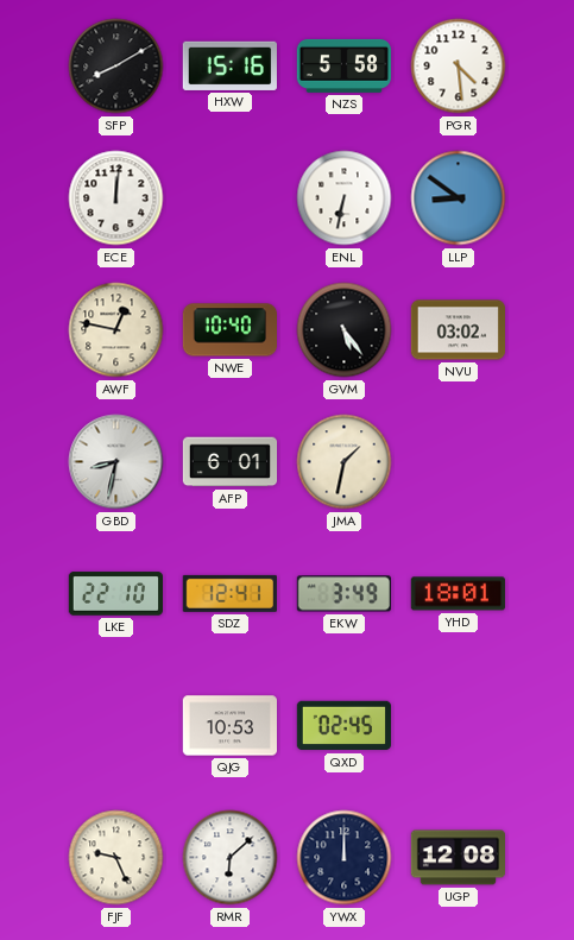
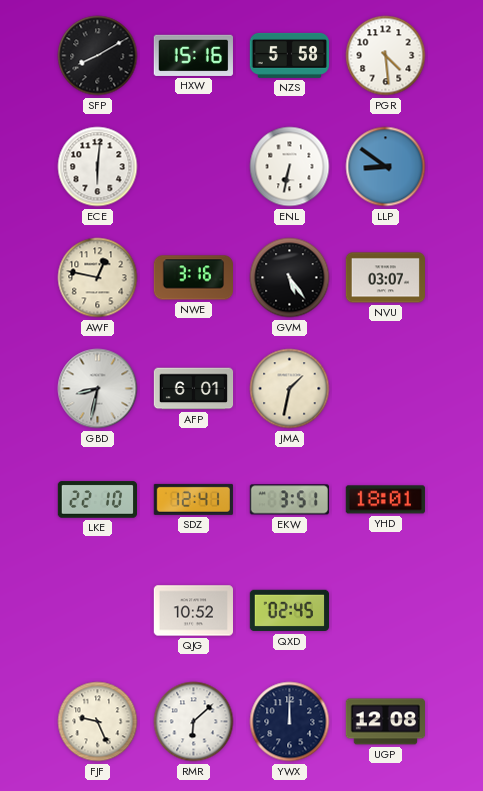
ECE: 12:01 -> 6:01 (98, 167)
NWE: 10:40 -> 3:16 (193, 278)
NVU: 03:02 -> 03:07 (385, 278)
EKW: 3:49 -> 3:51 (289, 500)
QJG: 10:53 -> 10:52 (193, 611)
